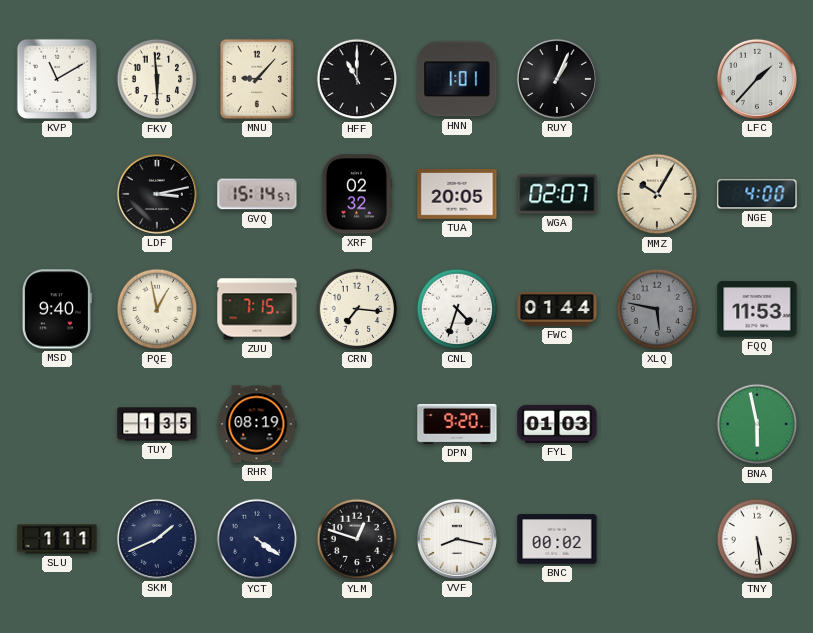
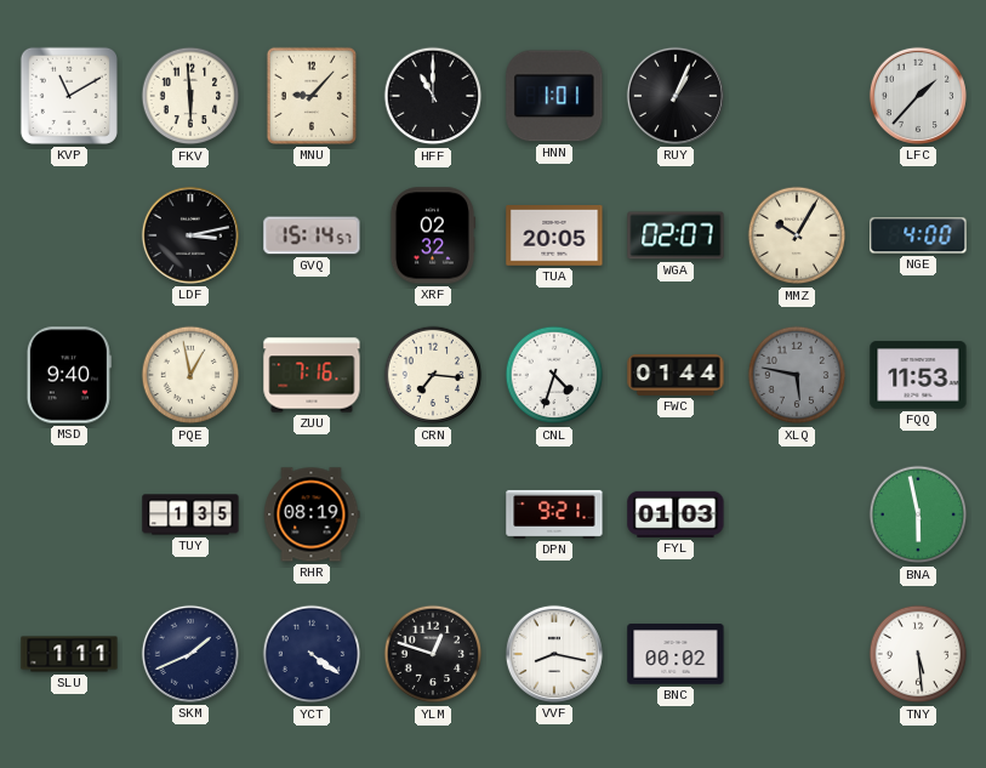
ZUU: 7:15 -> 7:16 (312, 375)
DPN: 9:20 -> 9:21 (554, 514)
